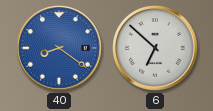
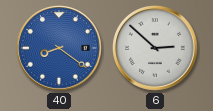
6: 6:52 -> 2:52 (155, 48)
